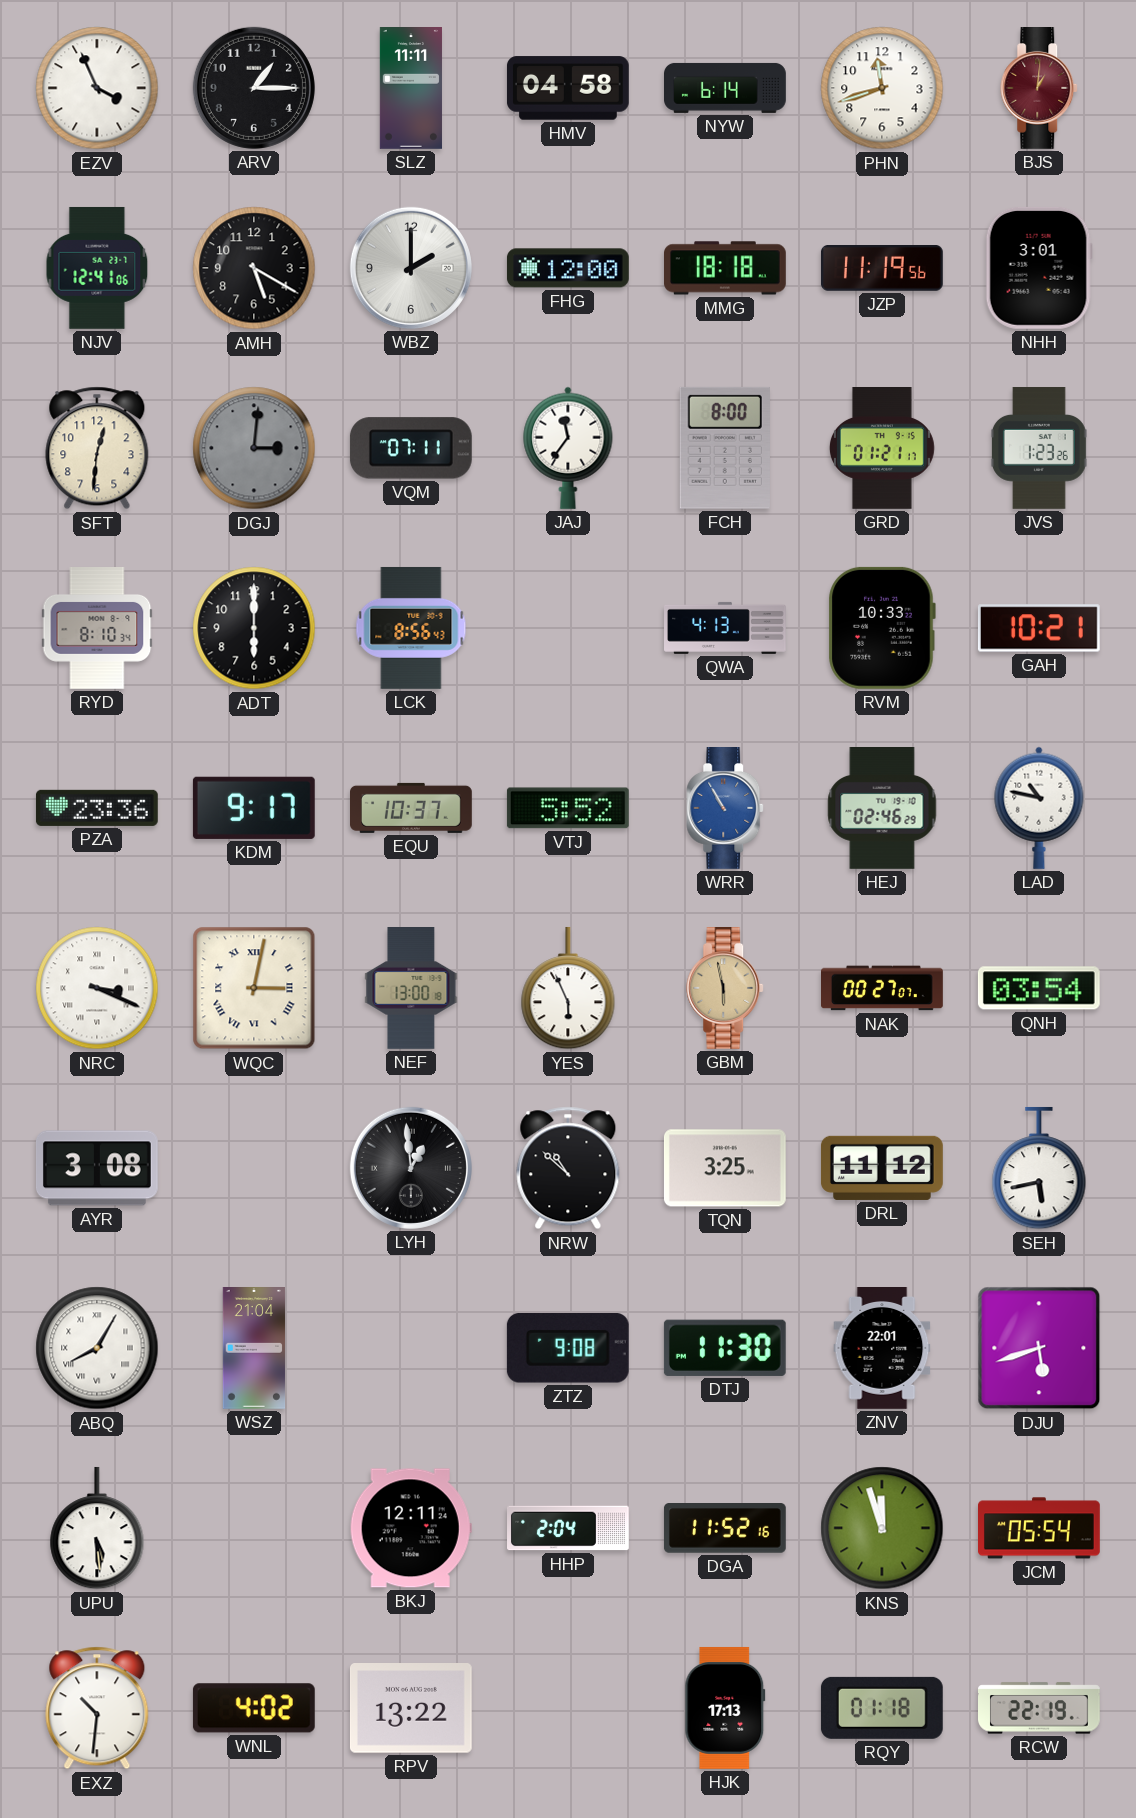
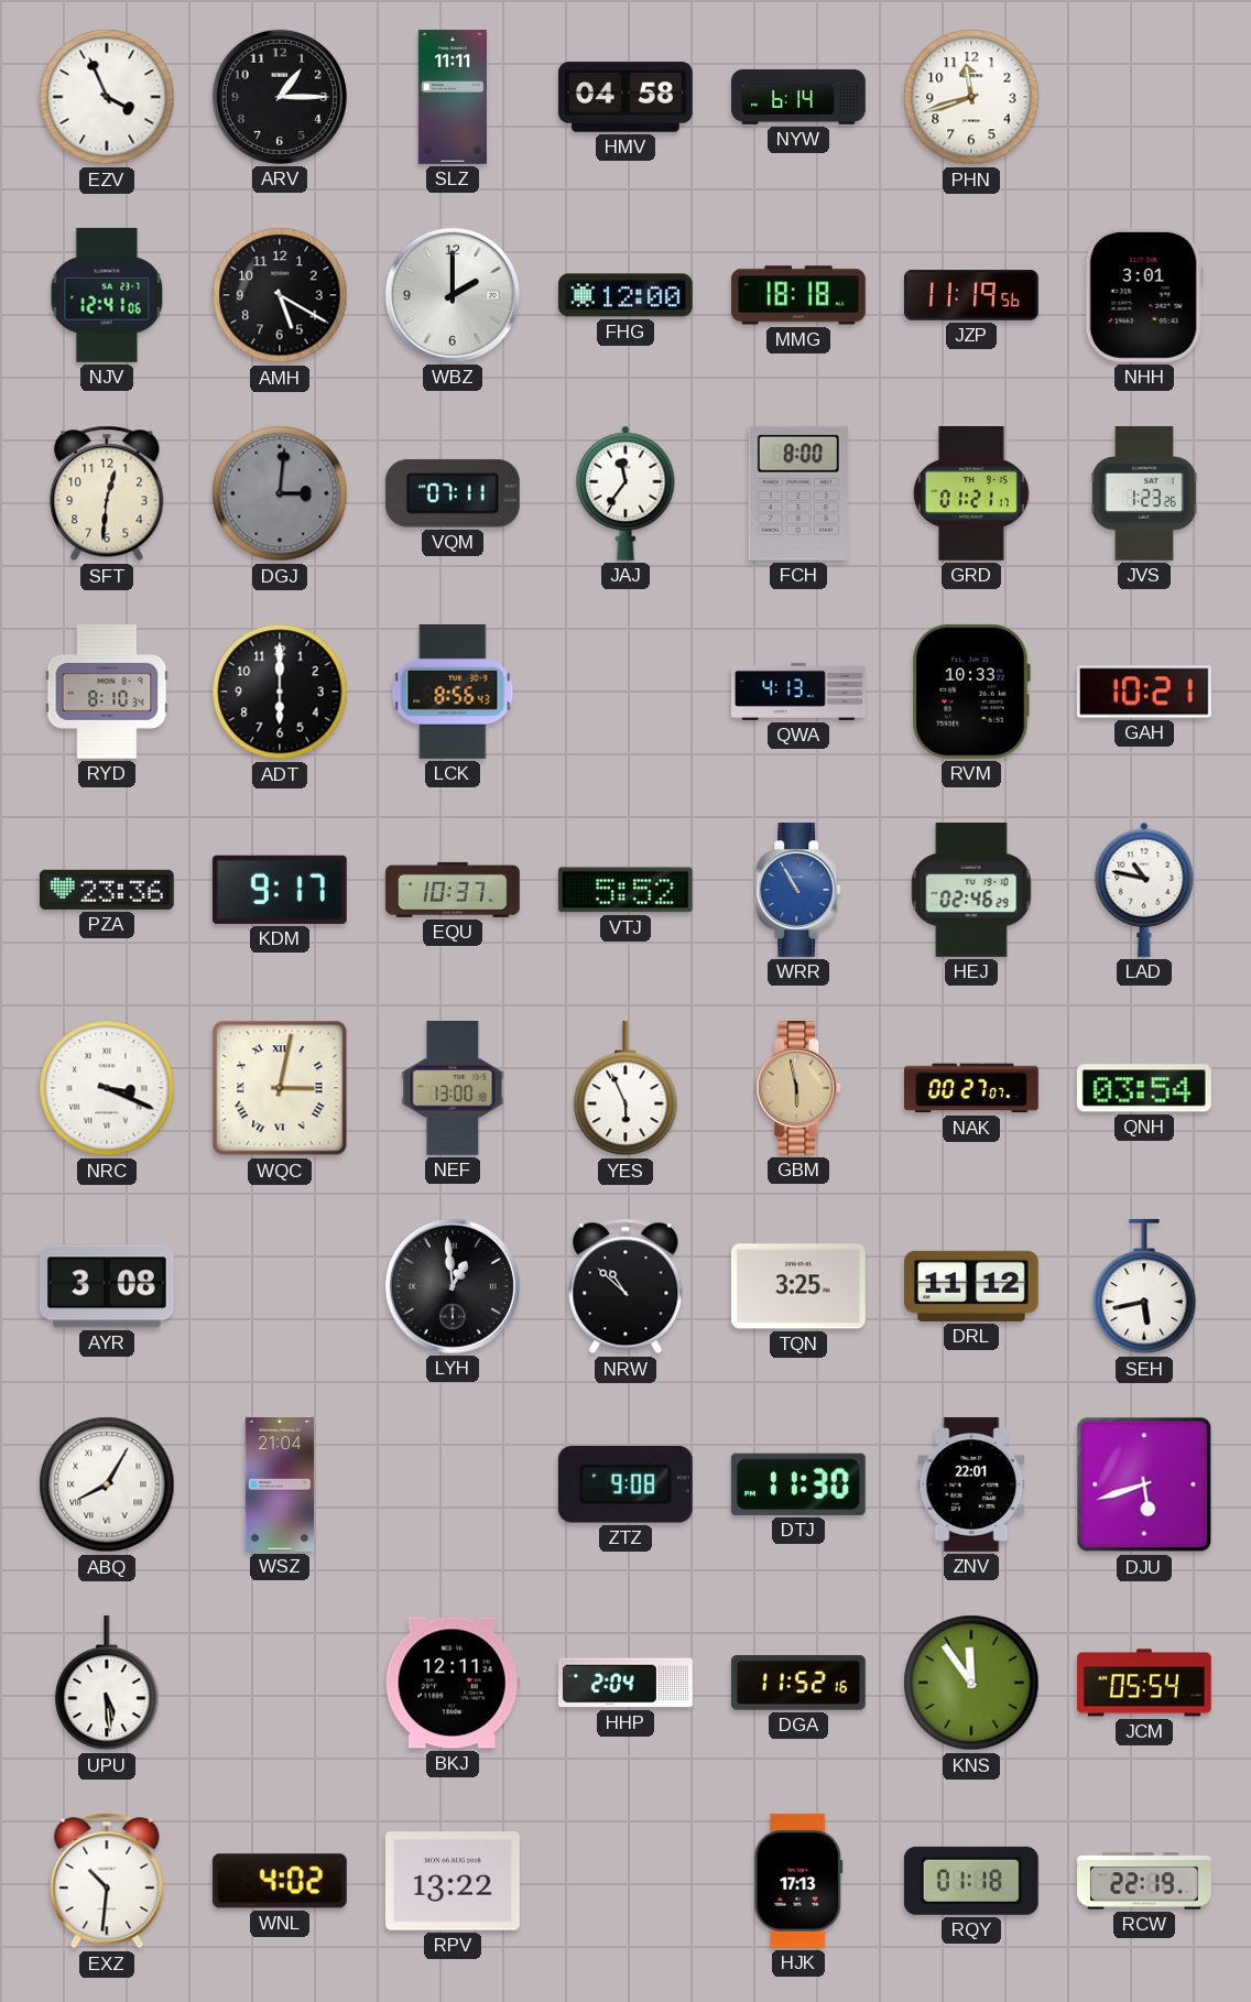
BJS: 1:01 -> none (1040, 89)
KNS: 11:57 -> 11:54 (971, 1683)
